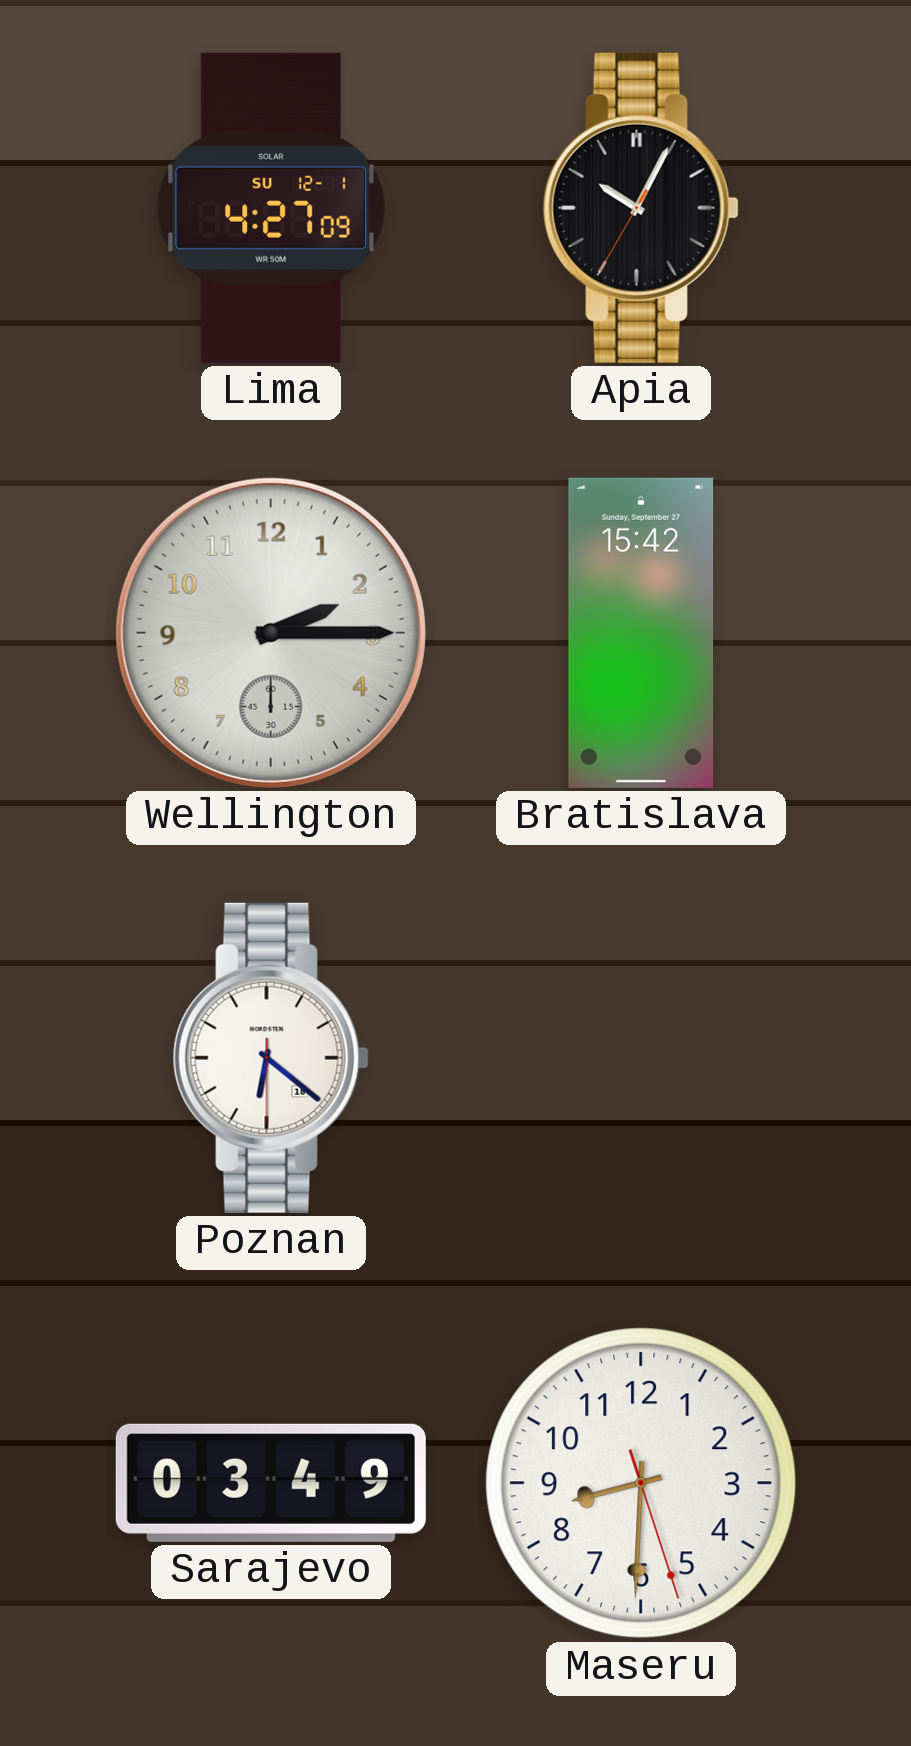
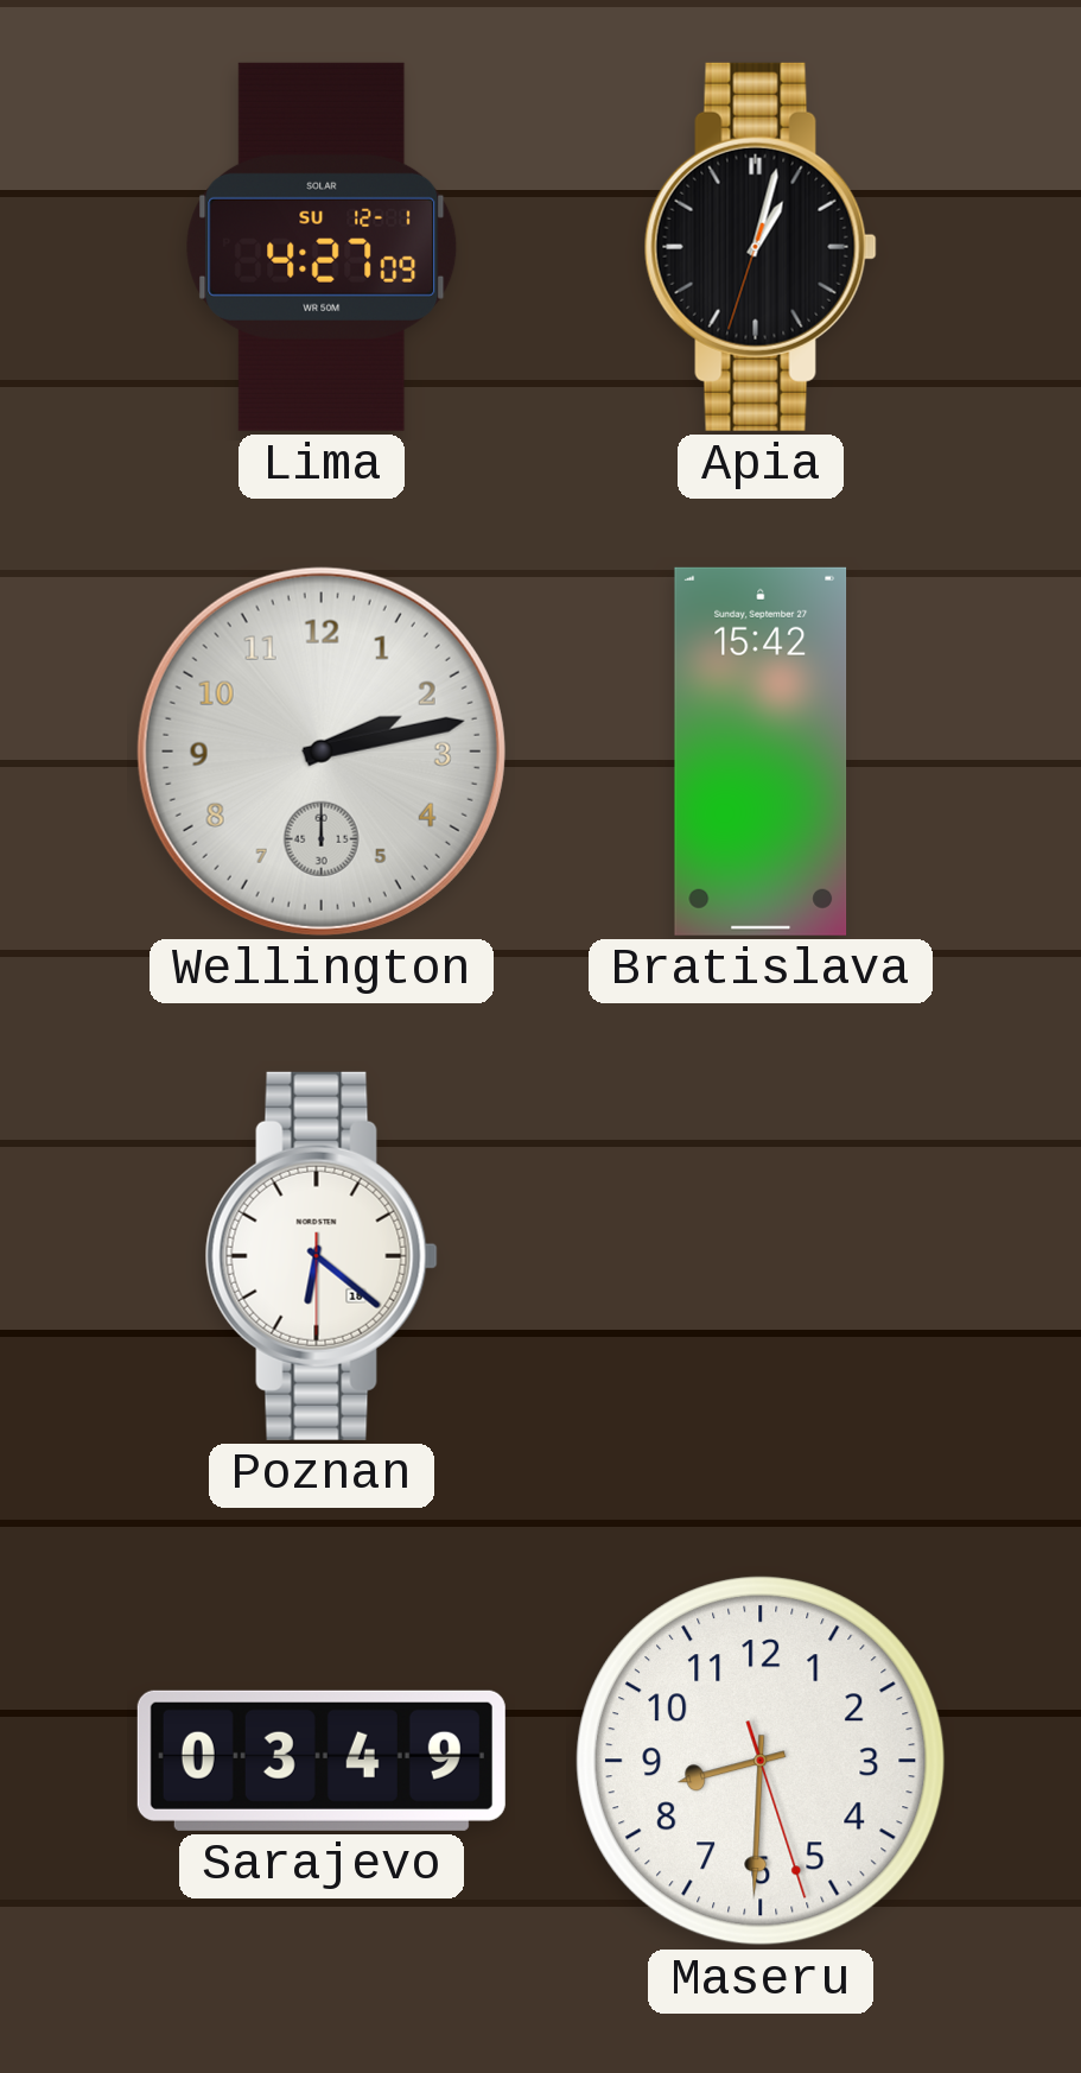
Apia: 10:04 -> 1:02 (761, 247)
Wellington: 2:15 -> 2:13 (322, 752)
